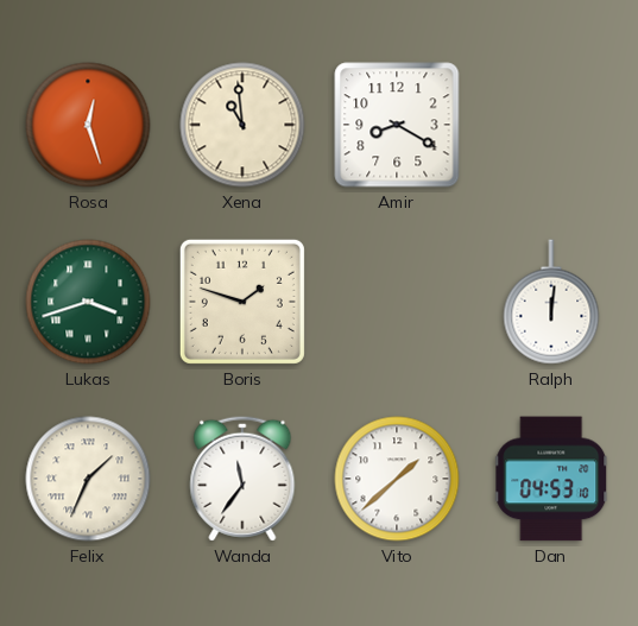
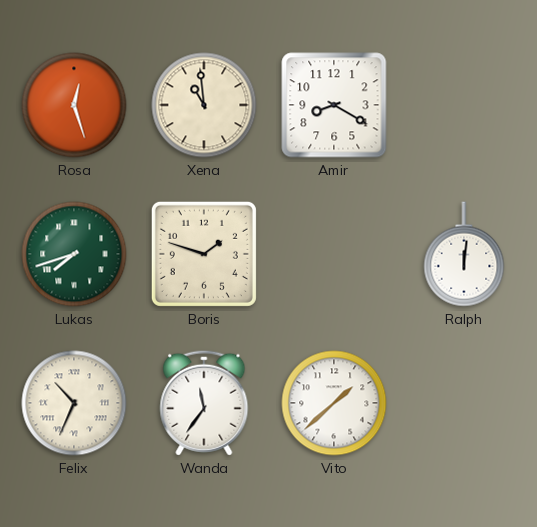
Lukas: 3:42 -> 7:42 (74, 254)
Felix: 1:34 -> 10:34 (74, 403)
Dan: 04:53 -> none (552, 479)
